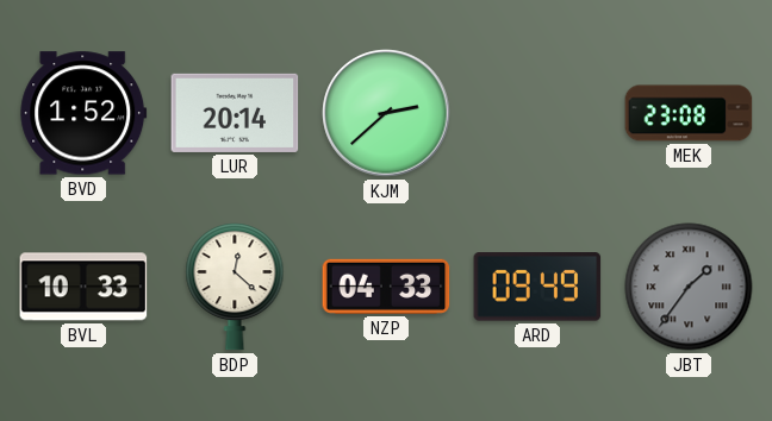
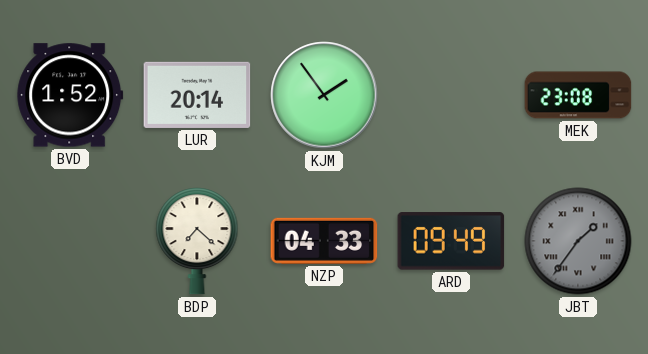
KJM: 2:38 -> 1:54 (324, 95)
BVL: 10:33 -> none (83, 287)
BDP: 12:22 -> 7:22 (197, 241)
